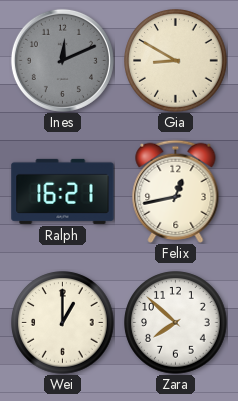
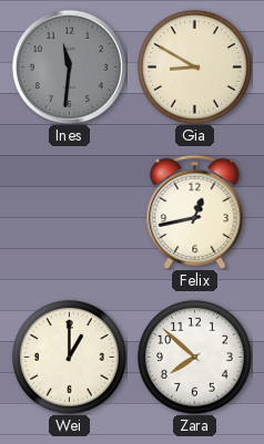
Ines: 12:11 -> 11:31 (69, 66)
Ralph: 16:21 -> none (63, 191)
